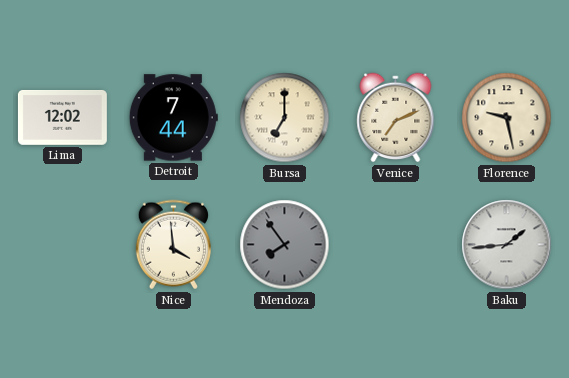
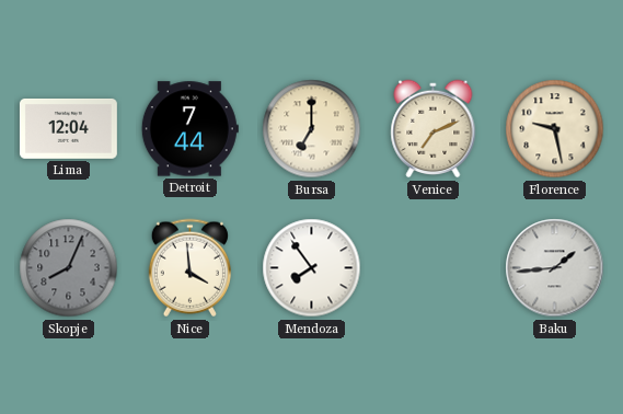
Lima: 12:02 -> 12:04 (68, 128)
Skopje: none -> 8:04 (69, 268)
Mendoza dial: grey -> white (312, 268)
